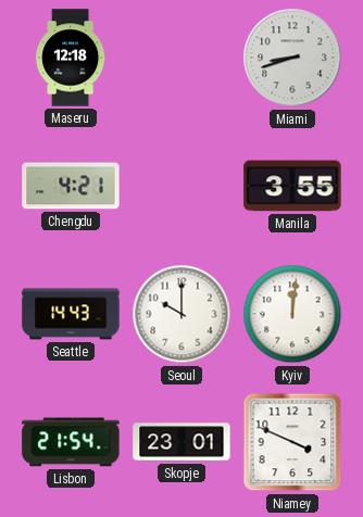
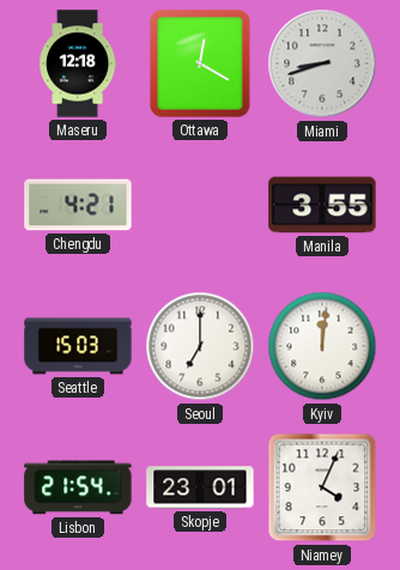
Ottawa: none -> 12:20 (200, 63)
Seattle: 14:43 -> 15:03 (78, 346)
Seoul: 10:00 -> 7:00 (200, 346)
Niamey: 3:49 -> 4:04 (322, 487)
